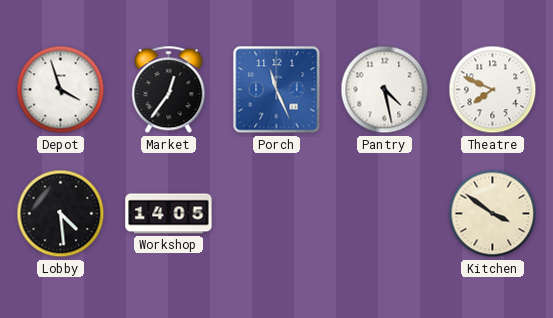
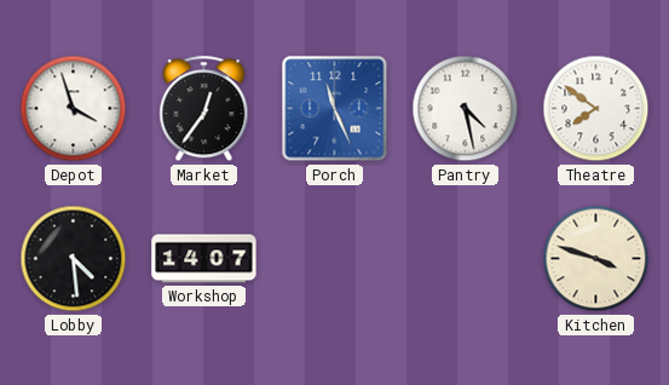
Theatre: 7:49 -> 7:51 (596, 109)
Workshop: 14:05 -> 14:07 (204, 259)
Kitchen: 3:51 -> 3:48 (596, 259)
